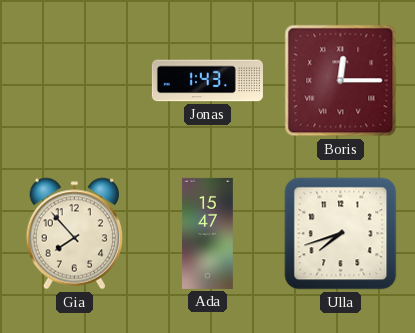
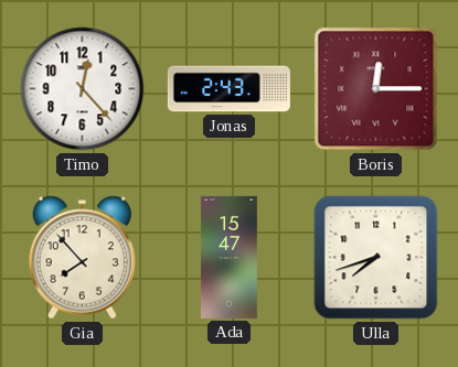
Timo: none -> 12:23 (83, 89)
Jonas: 1:43 -> 2:43 (228, 89)
